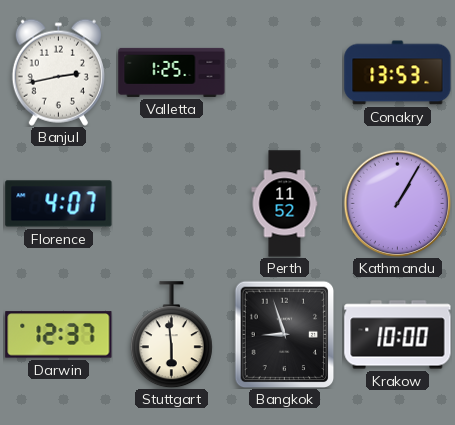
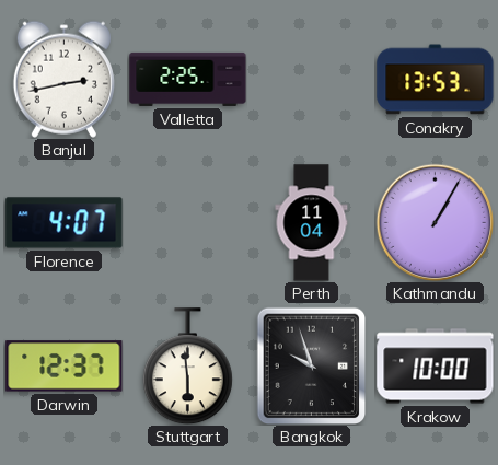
Valletta: 1:25 -> 2:25 (188, 79)
Perth: 11:52 -> 11:04 (312, 223)
Bangkok: 8:57 -> 9:57 (312, 365)
